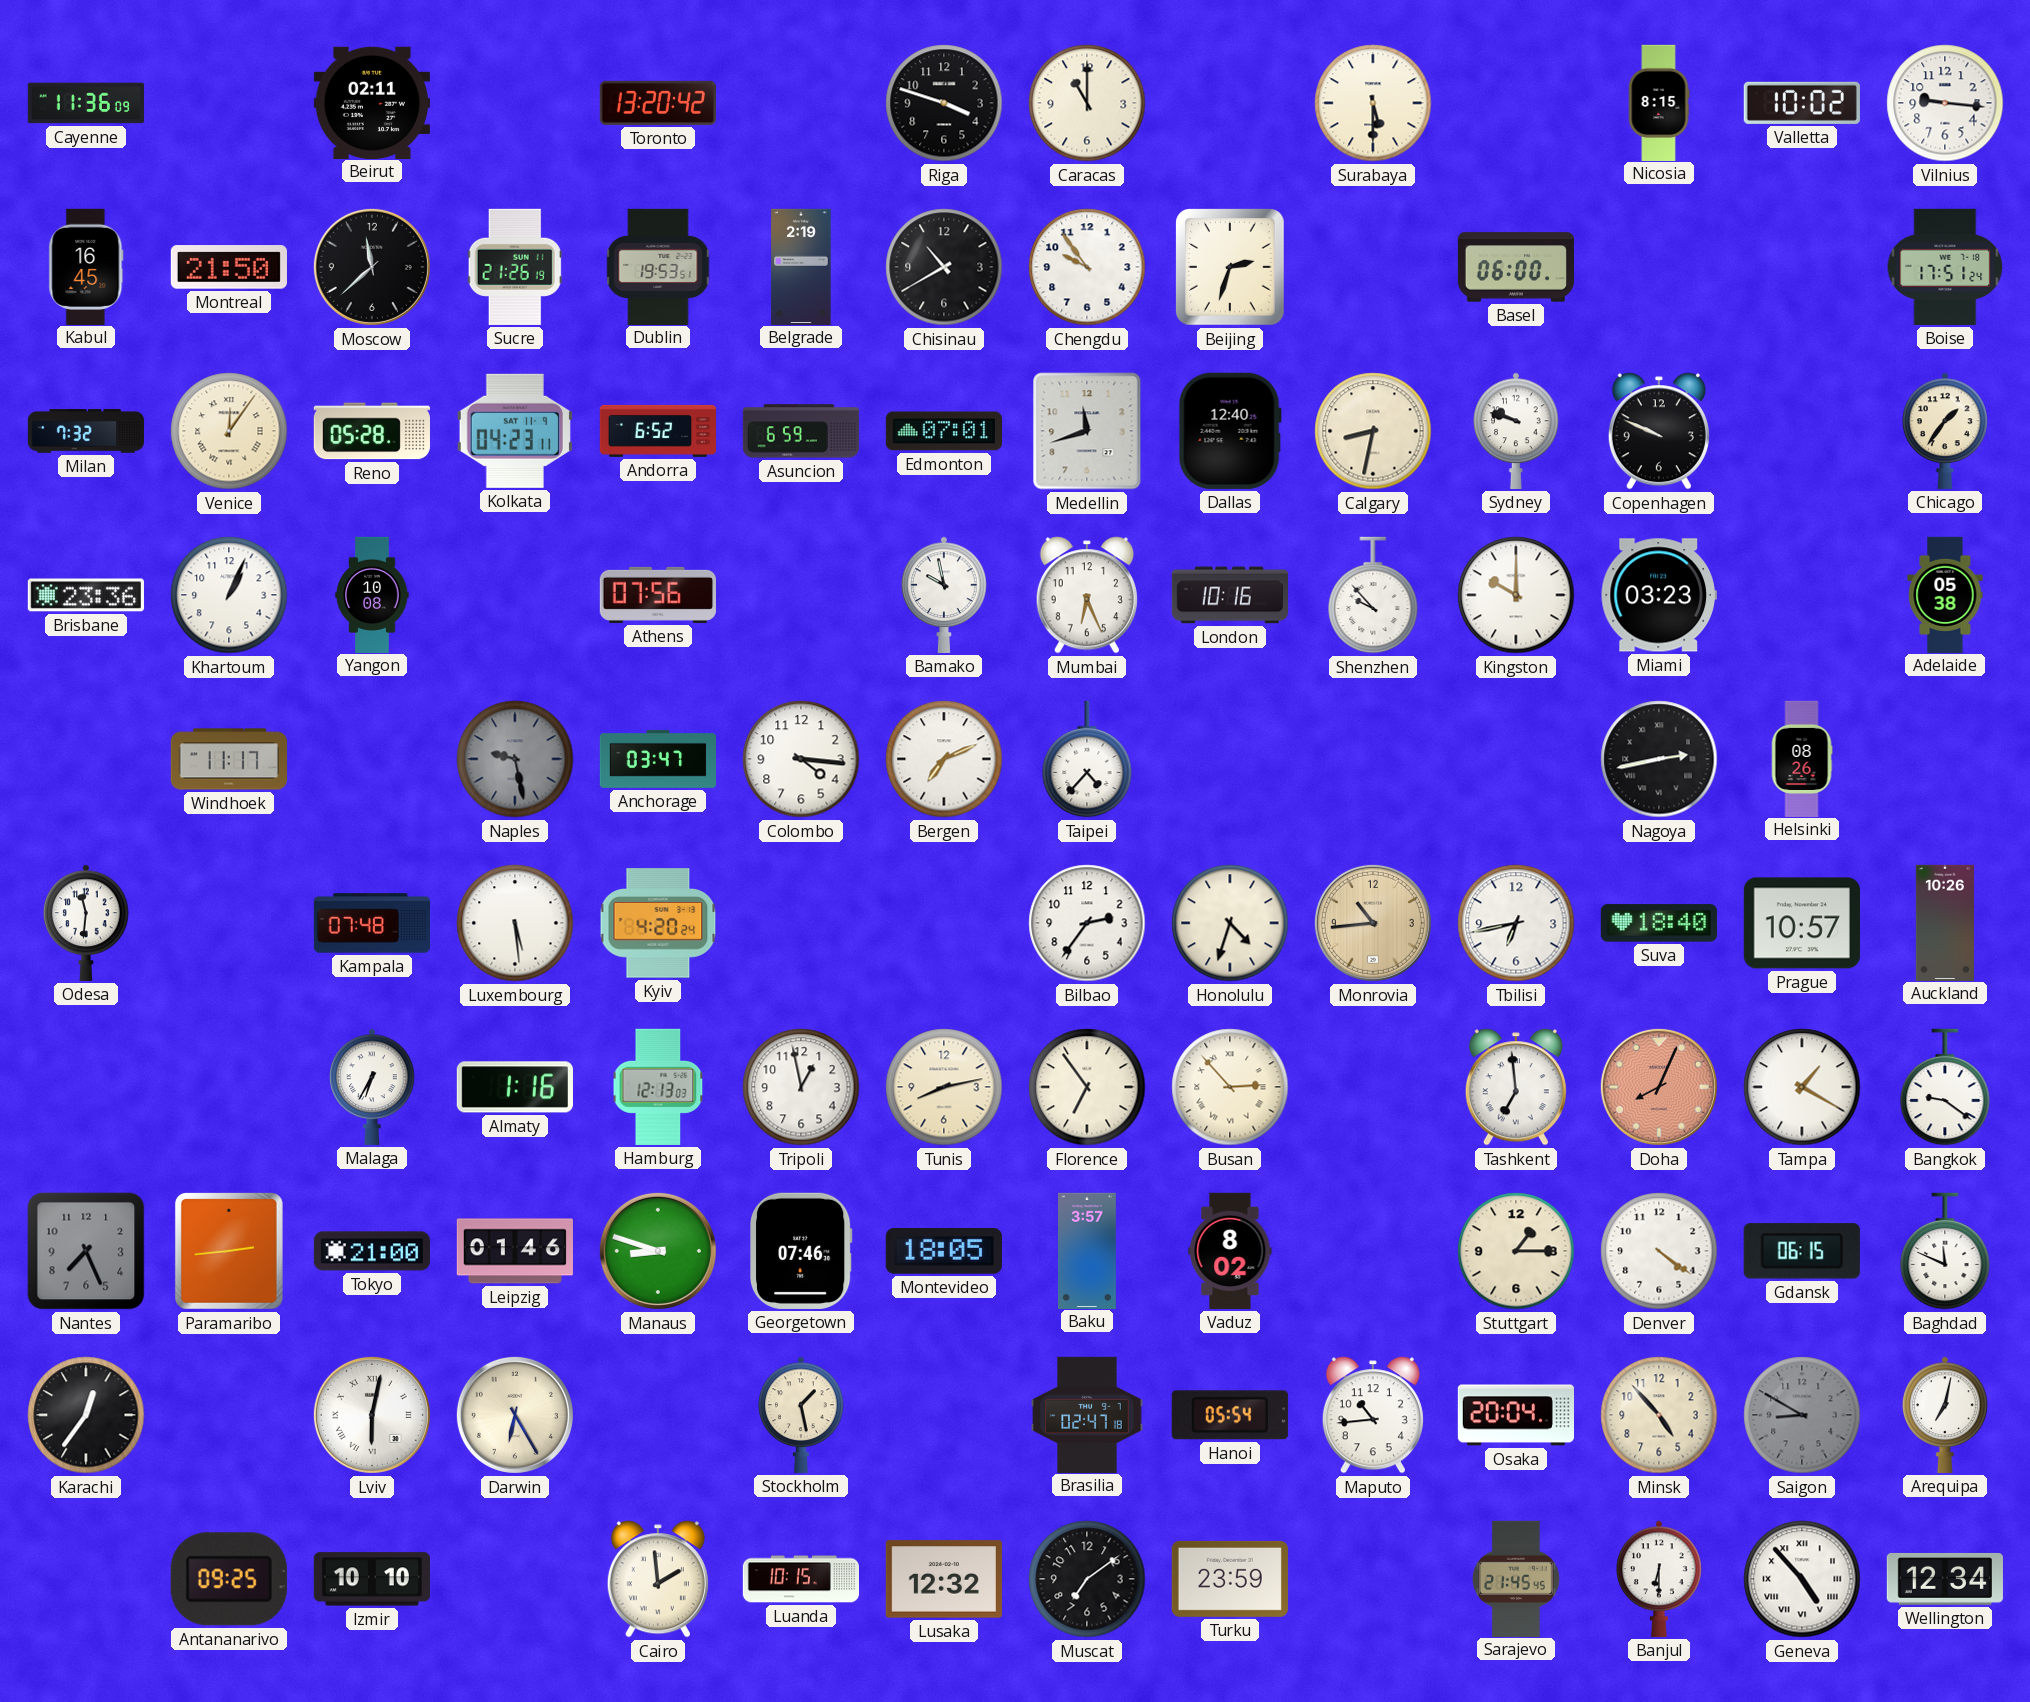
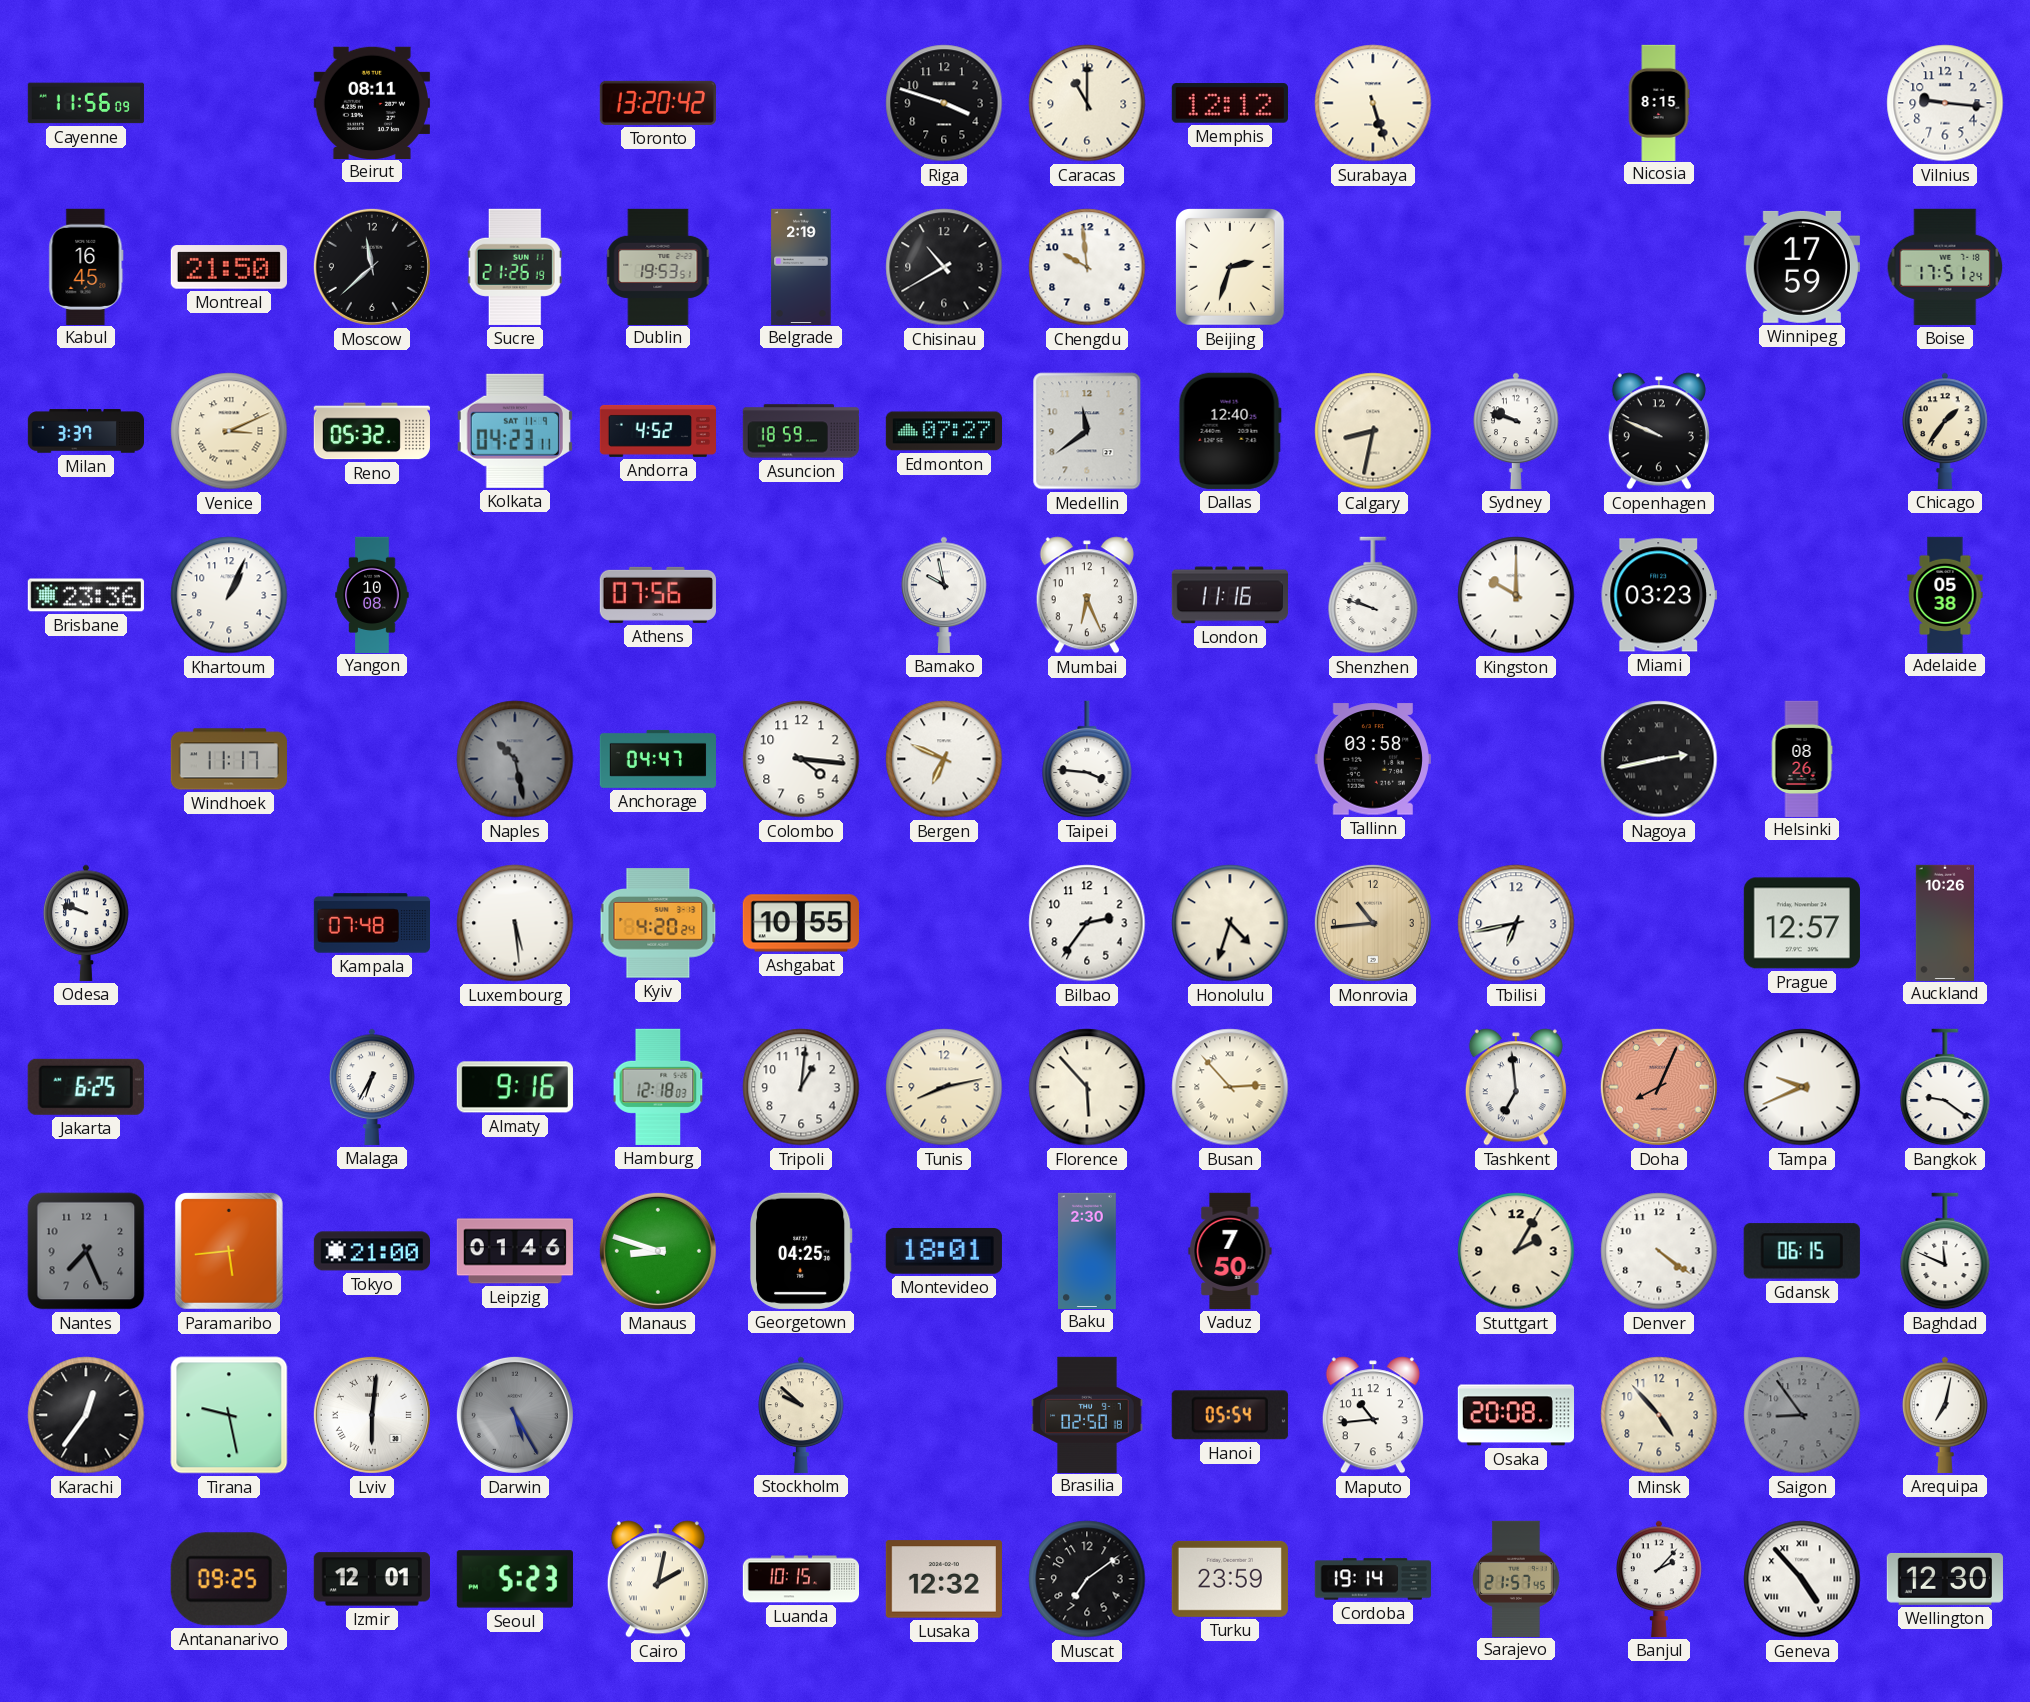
Cayenne: 11:36 -> 11:56 (86, 103)
Beirut: 02:11 -> 08:11 (372, 102)
Memphis: none -> 12:12 (1230, 103)
Surabaya: 5:30 -> 5:27 (1373, 103)
Valletta: 10:02 -> none (1802, 103)
Chengdu: 9:54 -> 9:59 (1087, 267)
Basel: 06:00 -> none (1515, 267)
Winnipeg: none -> 17:59 (1802, 267)
Milan: 7:32 -> 3:37 (85, 431)
Venice: 12:06 -> 3:11 (229, 431)
Reno: 05:28 -> 05:32 (372, 431)
Andorra: 6:52 -> 4:52 (657, 431)
Asuncion: 6:59 -> 18:59 (800, 431)
Edmonton: 07:01 -> 07:27 (943, 431)
Medellin: 11:42 -> 11:39 (1087, 431)
London: 10:16 -> 11:16 (1230, 595)
Shenzhen: 9:53 -> 9:48 (1373, 595)
Naples: 9:28 -> 10:28 (515, 759)
Anchorage: 03:47 -> 04:47 (657, 759)
Bergen: 7:11 -> 6:49 (944, 759)
Taipei: 4:37 -> 3:46 (1087, 759)
Tallinn: none -> 03:58 (1373, 759)
Odesa: 11:31 -> 9:48 (86, 923)
Ashgabat: none -> 10:55 (801, 923)
Suva: 18:40 -> none (1659, 923)
Prague: 10:57 -> 12:57 (1802, 923)
Jakarta: none -> 6:25 (86, 1087)
Almaty: 1:16 -> 9:16 (515, 1087)
Hamburg: 12:13 -> 12:18 (658, 1087)
Tripoli: 12:58 -> 1:01 (801, 1087)
Florence: 6:54 -> 5:53 (1087, 1087)
Tampa: 1:20 -> 9:41 (1802, 1087)
Paramaribo: 2:44 -> 5:44 (229, 1251)
Georgetown: 07:46 -> 04:25 (801, 1251)
Montevideo: 18:05 -> 18:01 (944, 1252)
Baku: 3:57 -> 2:30 (1088, 1250)
Vaduz: 8:02 -> 7:50 (1230, 1251)
Stuttgart: 1:15 -> 2:05 (1516, 1251)
Tirana: none -> 9:28 (229, 1415)
Lviv: 6:02 -> 6:01 (372, 1415)
Darwin: 6:25 -> 5:25 (515, 1415)
Darwin dial: cream -> grey (515, 1415)
Stockholm: 1:28 -> 9:52 (801, 1415)
Brasilia: 02:47 -> 02:50 (1087, 1414)
Osaka: 20:04 -> 20:08 (1515, 1415)
Saigon: 8:50 -> 8:54 (1802, 1415)
Izmir: 10:10 -> 12:01 (372, 1579)
Seoul: none -> 5:23 (515, 1579)
Cairo: 1:59 -> 2:02 (658, 1579)
Cordoba: none -> 19:14 (1373, 1579)
Sarajevo: 21:45 -> 21:57 (1517, 1578)
Banjul: 6:30 -> 2:07 (1659, 1579)
Wellington: 12:34 -> 12:30 (1945, 1579)
